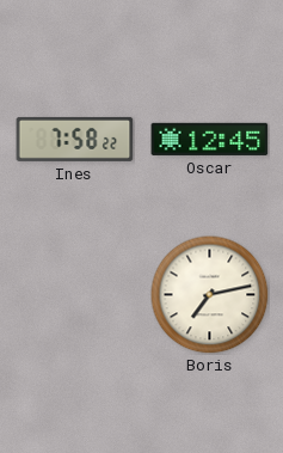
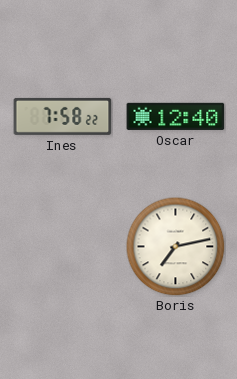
Oscar: 12:45 -> 12:40 (176, 116)
